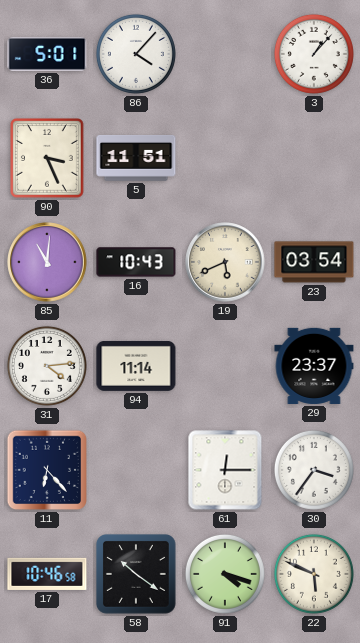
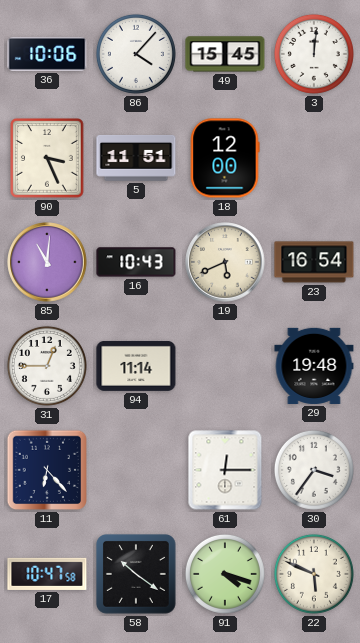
36: 5:01 -> 10:06 (47, 54)
49: none -> 15:45 (225, 54)
3: 1:07 -> 12:01 (314, 54)
18: none -> 12:00 (225, 158)
23: 03:54 -> 16:54 (314, 262)
31: 4:14 -> 12:45 (47, 366)
29: 23:37 -> 19:48 (314, 366)
17: 10:46 -> 10:47 (47, 574)
